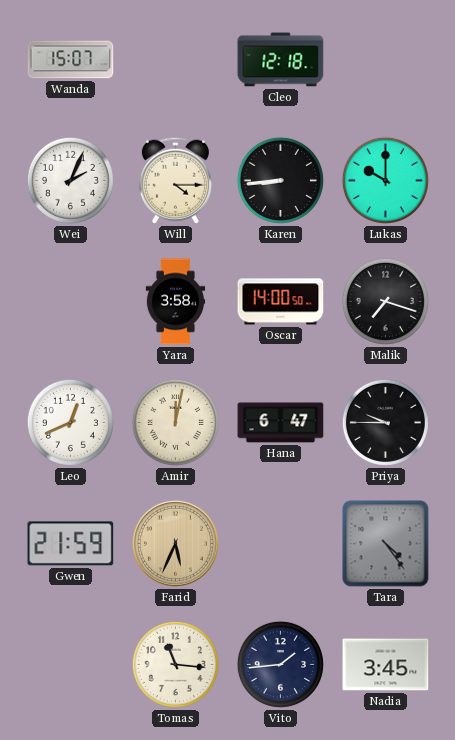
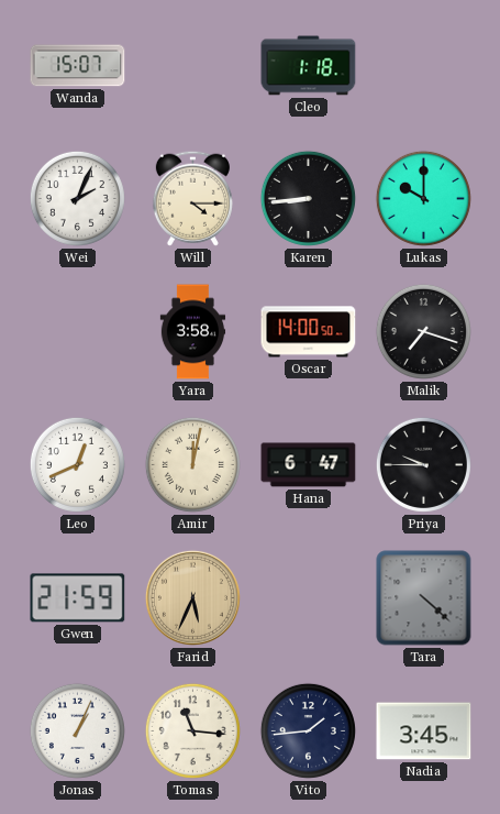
Cleo: 12:18 -> 1:18 (309, 66)
Tara: 4:24 -> 4:22 (424, 598)
Jonas: none -> 1:04 (77, 730)
